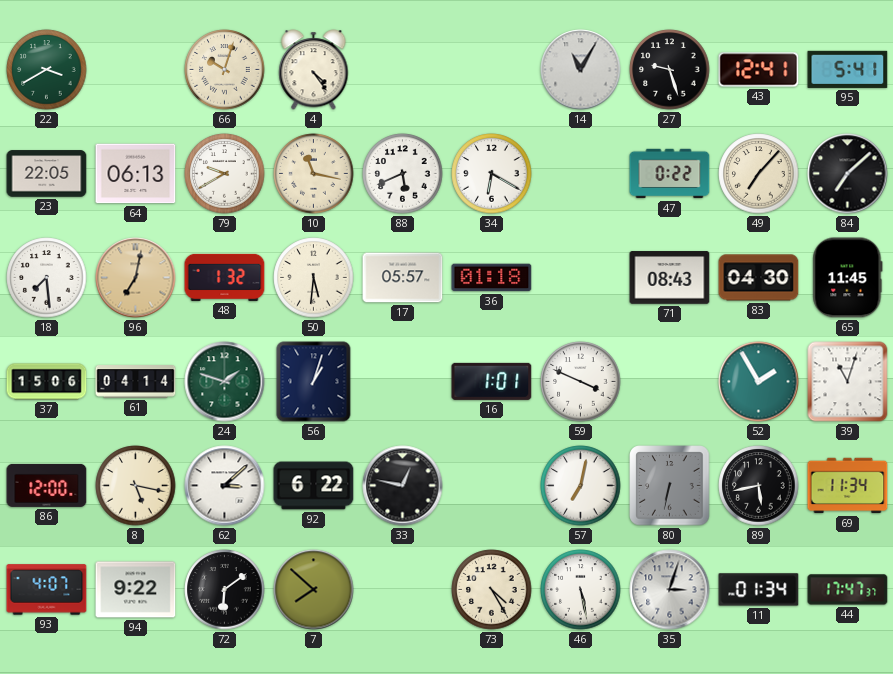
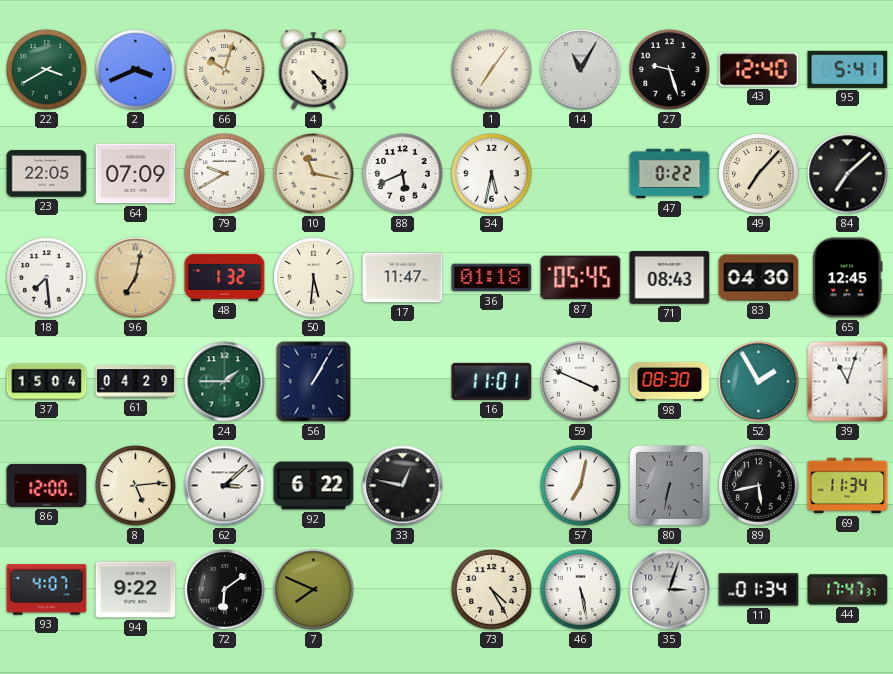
2: none -> 3:41 (136, 70)
1: none -> 7:06 (492, 70)
43: 12:41 -> 12:40 (759, 70)
64: 06:13 -> 07:09 (136, 174)
34: 6:20 -> 5:32 (492, 174)
17: 05:57 -> 11:47 (403, 278)
87: none -> 05:45 (581, 278)
65: 11:45 -> 12:45 (848, 278)
37: 15:06 -> 15:04 (47, 382)
61: 04:14 -> 04:29 (136, 382)
24: 1:48 -> 1:45 (225, 382)
56: 1:03 -> 1:05 (314, 382)
16: 1:01 -> 11:01 (492, 381)
98: none -> 08:30 (670, 381)
8: 5:17 -> 5:14 (136, 486)
7: 7:52 -> 7:49 (314, 590)
